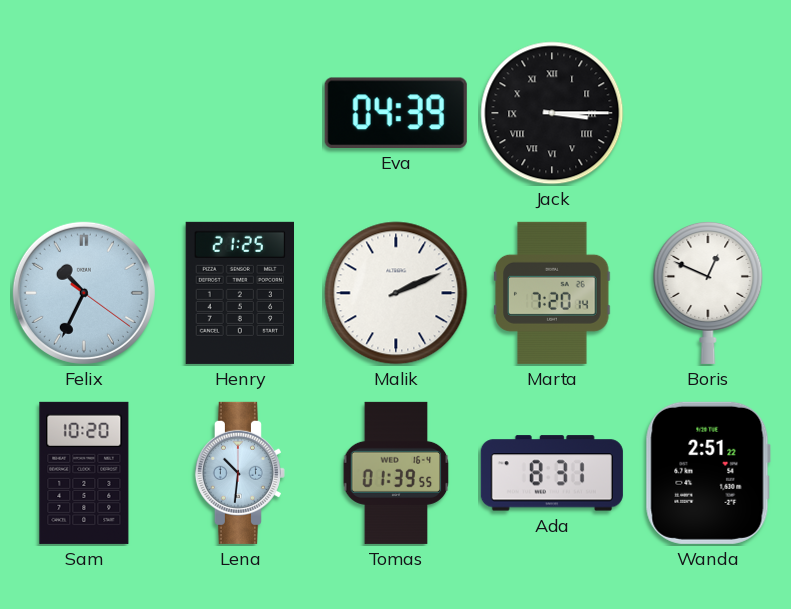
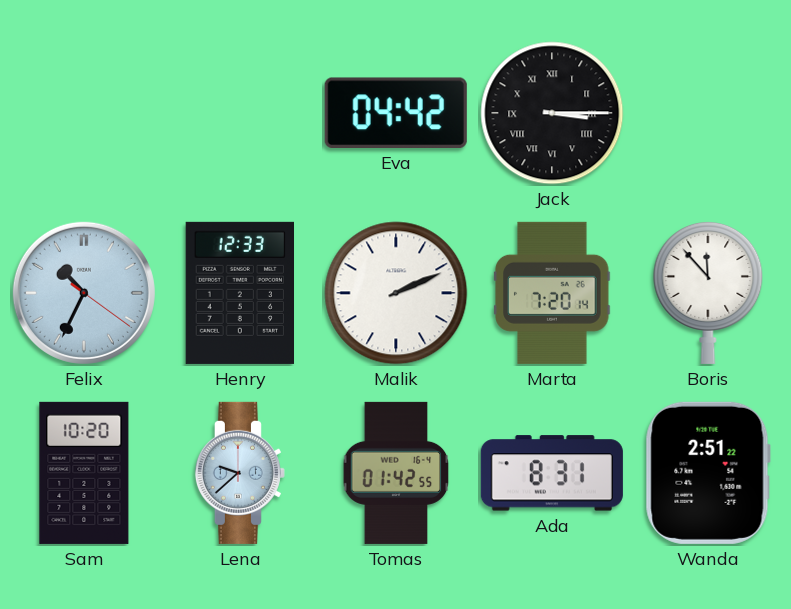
Eva: 04:39 -> 04:42 (396, 113)
Henry: 21:25 -> 12:33 (239, 293)
Boris: 12:49 -> 11:53 (708, 292)
Lena: 10:31 -> 9:38 (240, 473)
Tomas: 01:39 -> 01:42 (396, 473)
